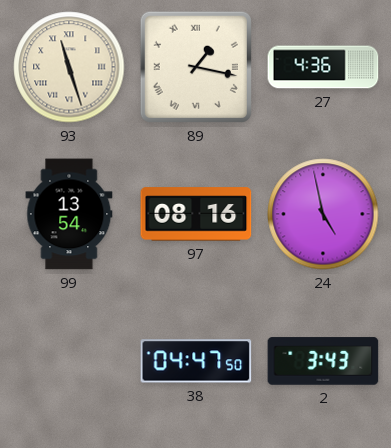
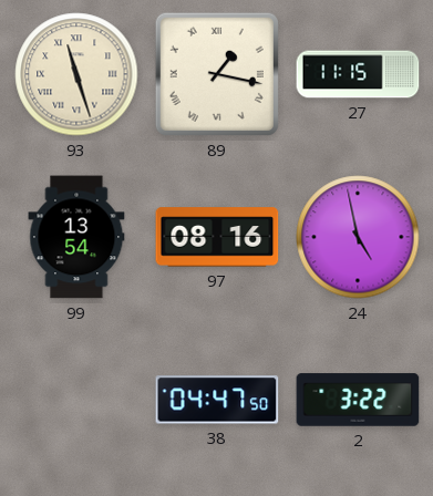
27: 4:36 -> 11:15 (358, 74)
2: 3:43 -> 3:22 (358, 400)
